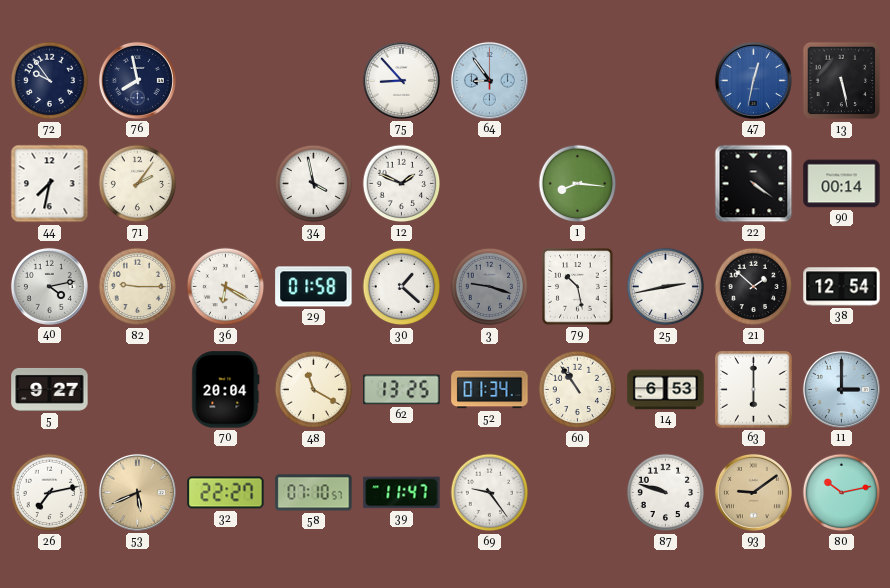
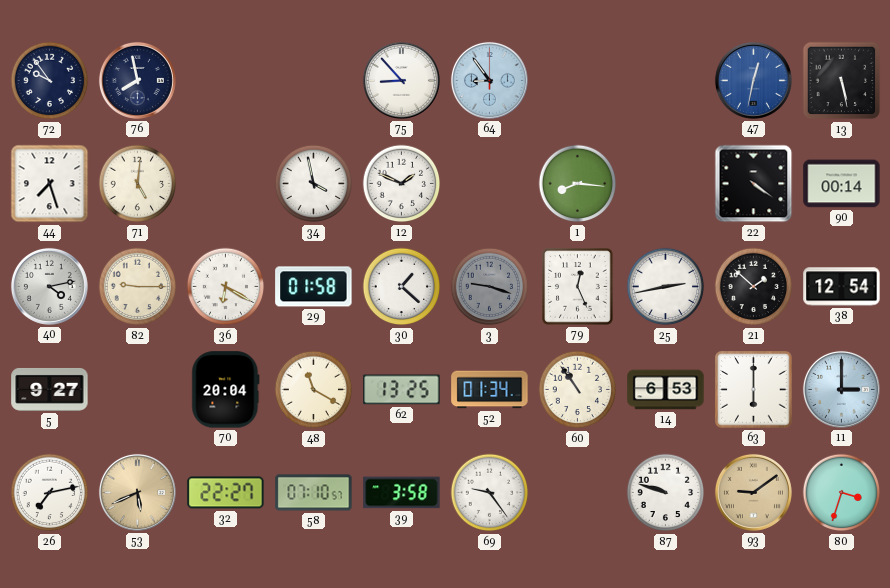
44: 7:32 -> 7:27 (50, 184)
71: 2:06 -> 5:01 (138, 184)
79: 10:28 -> 12:26 (578, 287)
39: 11:47 -> 3:58 (402, 493)
80: 10:13 -> 3:33 (842, 493)
